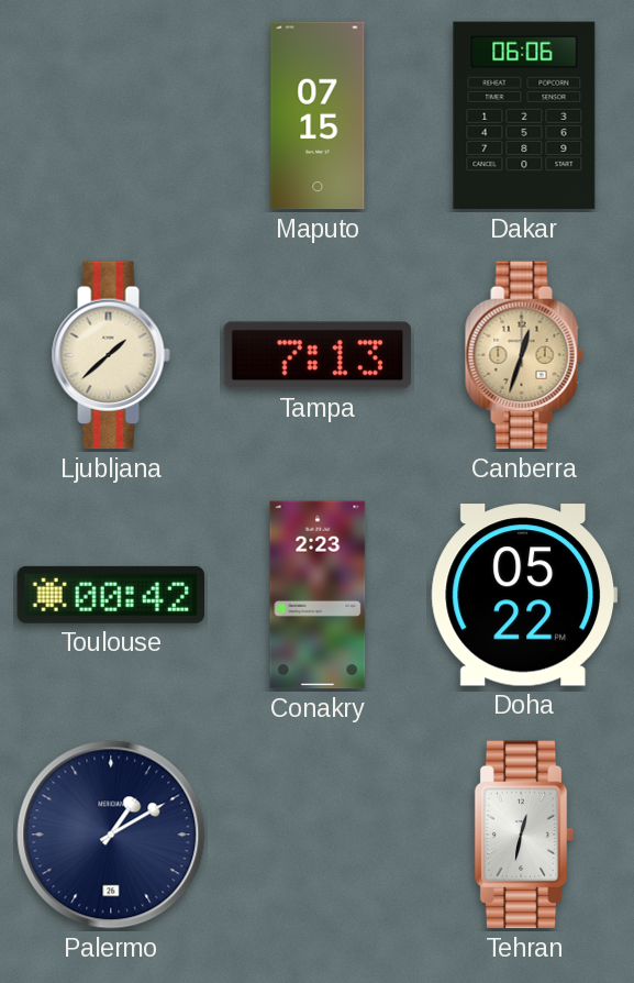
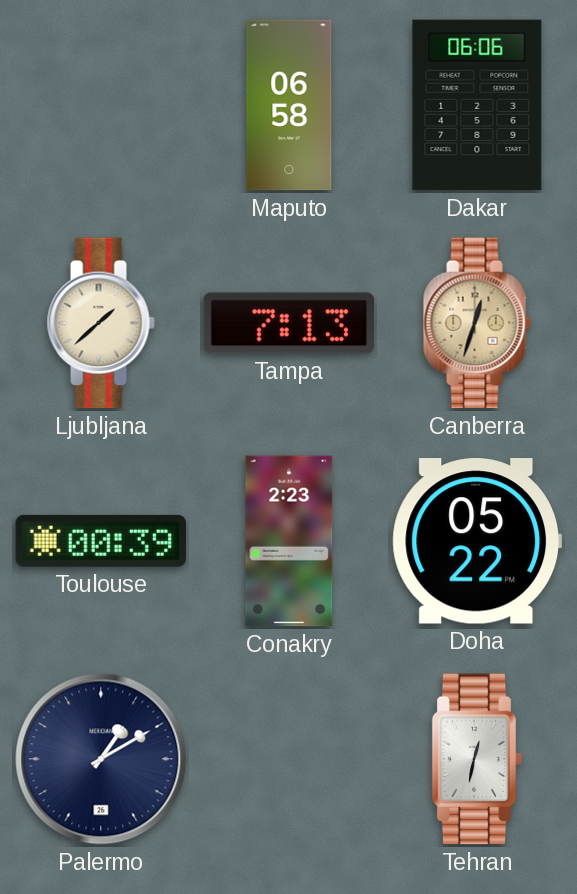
Maputo: 07:15 -> 06:58 (289, 105)
Toulouse: 00:42 -> 00:39 (101, 541)
